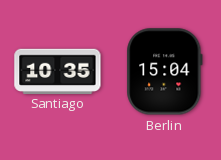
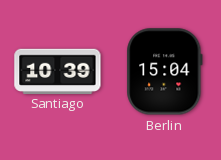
Santiago: 10:35 -> 10:39 (58, 71)
